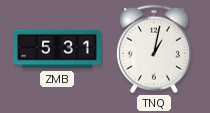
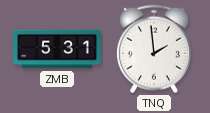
TNQ: 1:02 -> 1:59 (154, 49)
